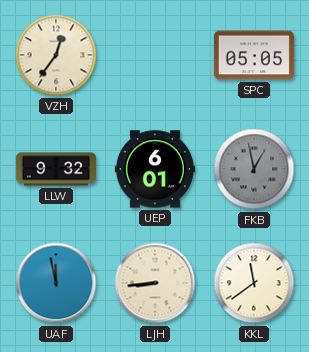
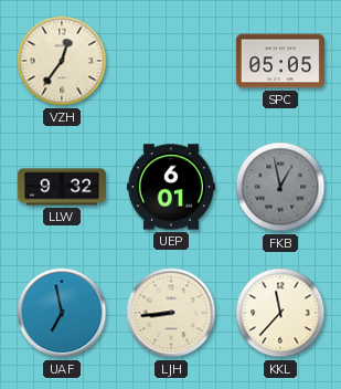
UAF: 11:58 -> 6:58 (62, 313)
KKL: 11:39 -> 11:37 (280, 313)
